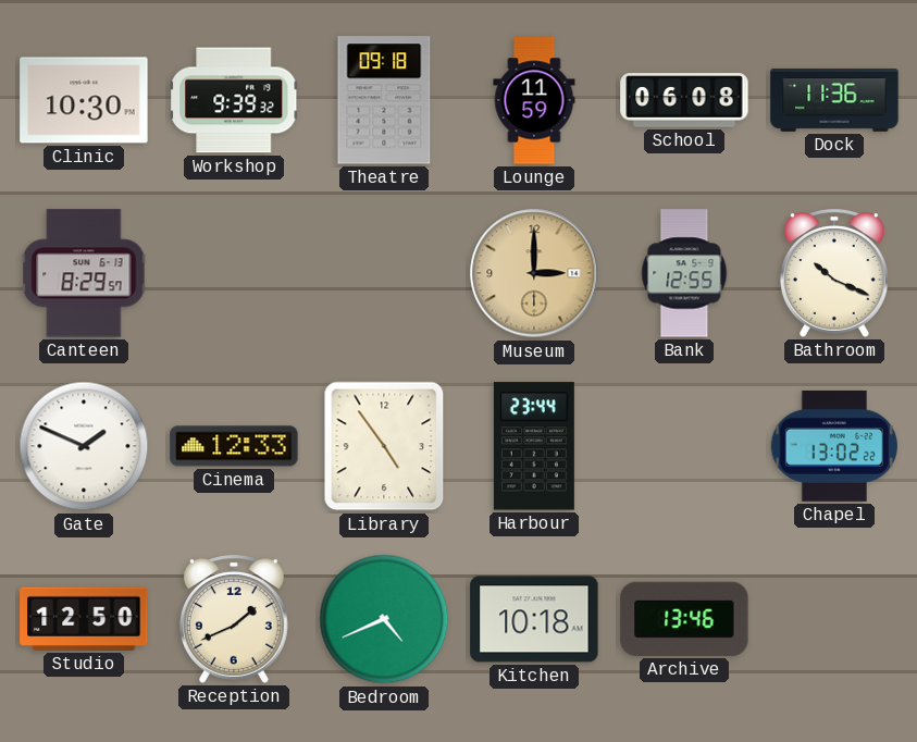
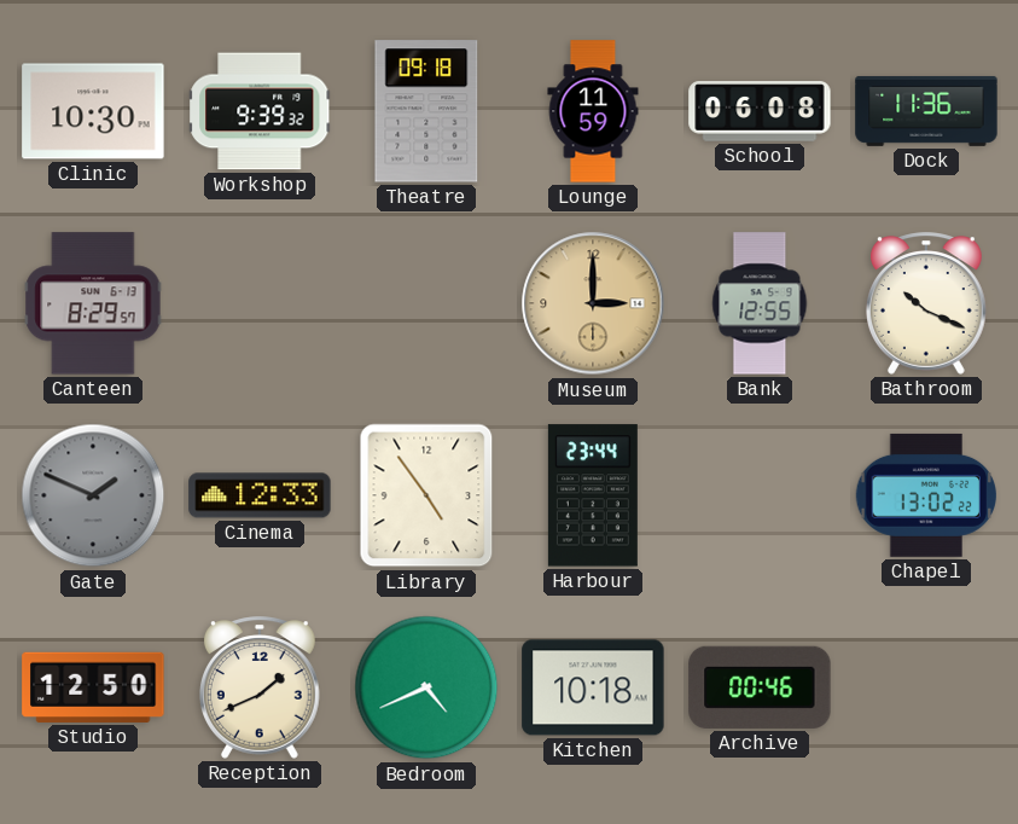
Gate dial: white -> grey (93, 495)
Archive: 13:46 -> 00:46 (760, 687)
